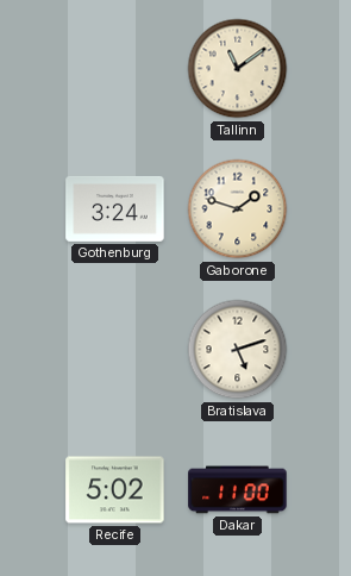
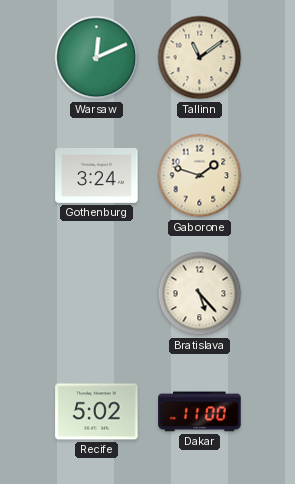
Warsaw: none -> 12:11 (97, 58)
Bratislava: 5:12 -> 5:23 (200, 294)
